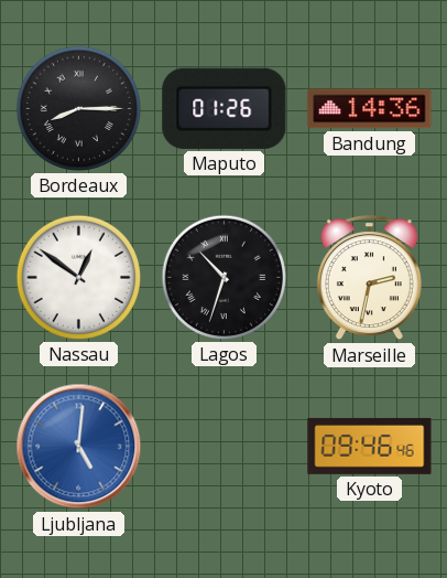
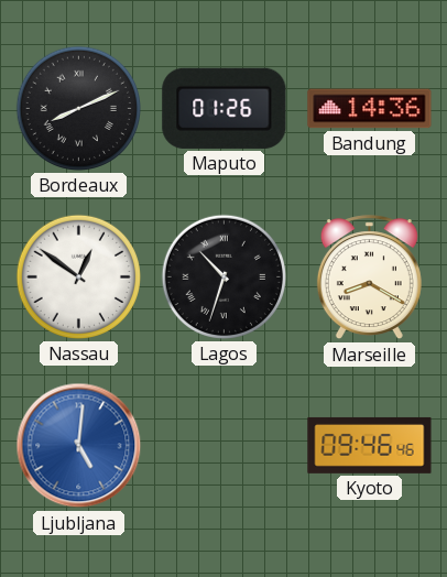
Bordeaux: 8:15 -> 8:11 (78, 108)
Marseille: 2:32 -> 8:20 (369, 277)
